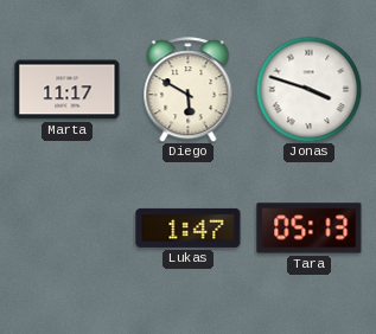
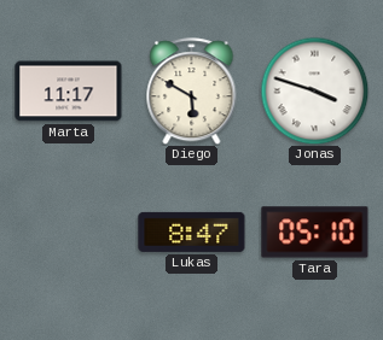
Lukas: 1:47 -> 8:47 (192, 231)
Tara: 05:13 -> 05:10 (315, 233)
